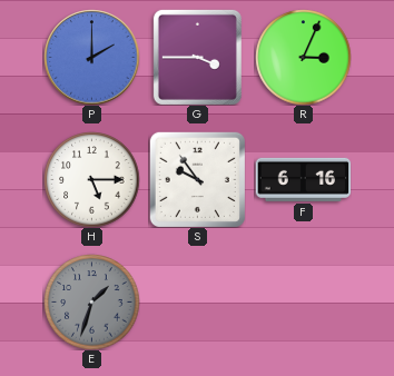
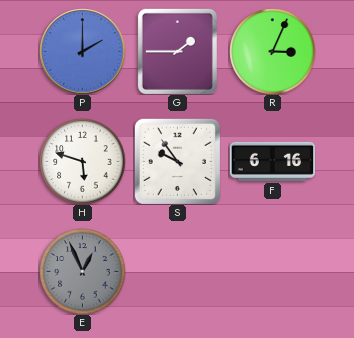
G: 3:45 -> 1:45 (177, 51)
H: 5:15 -> 5:48 (82, 161)
E: 1:33 -> 12:56 (82, 271)
